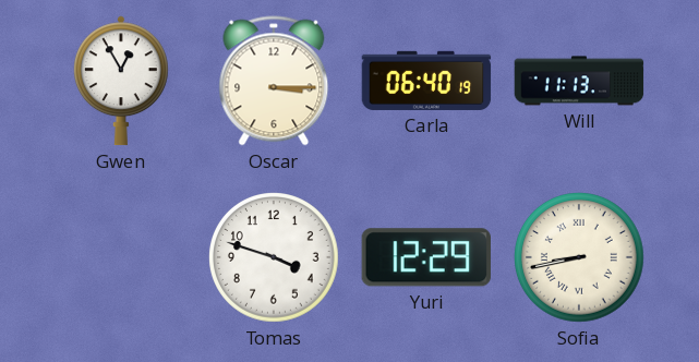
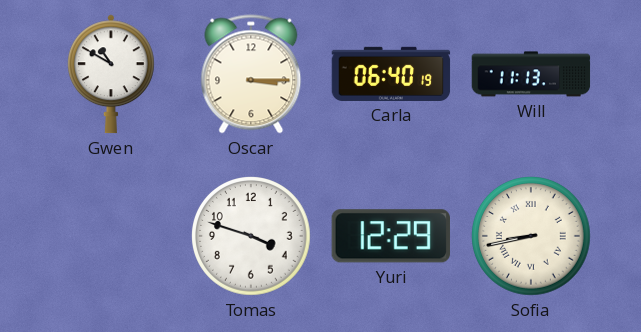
Gwen: 12:55 -> 10:50 (111, 74)
